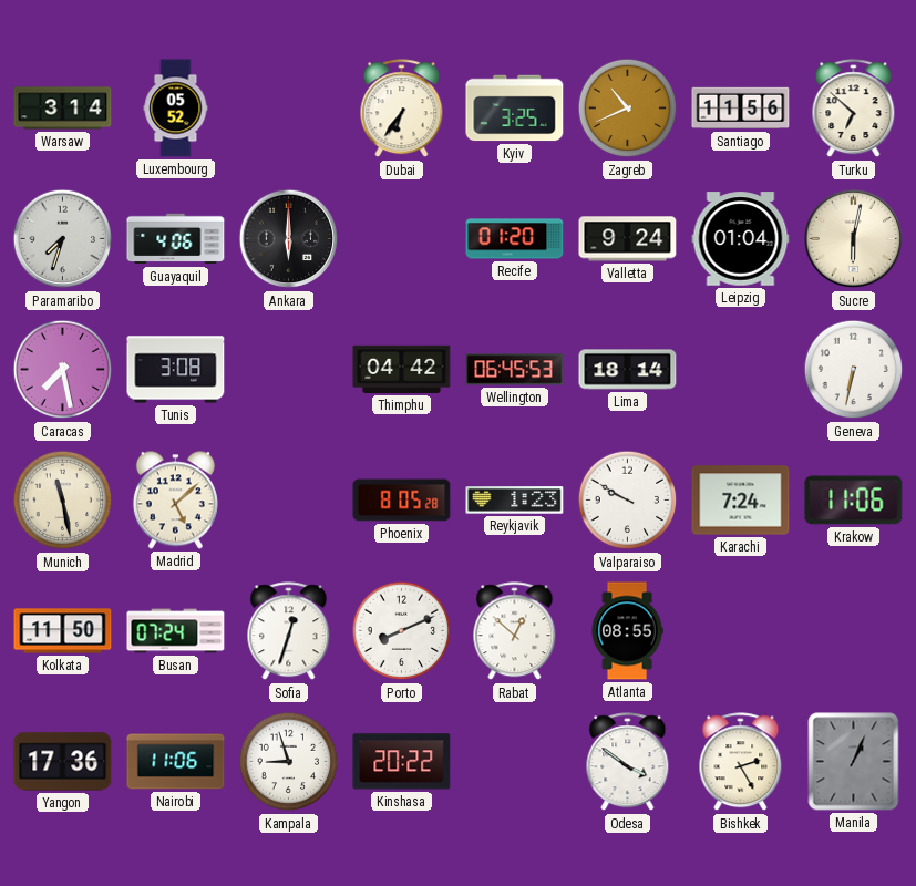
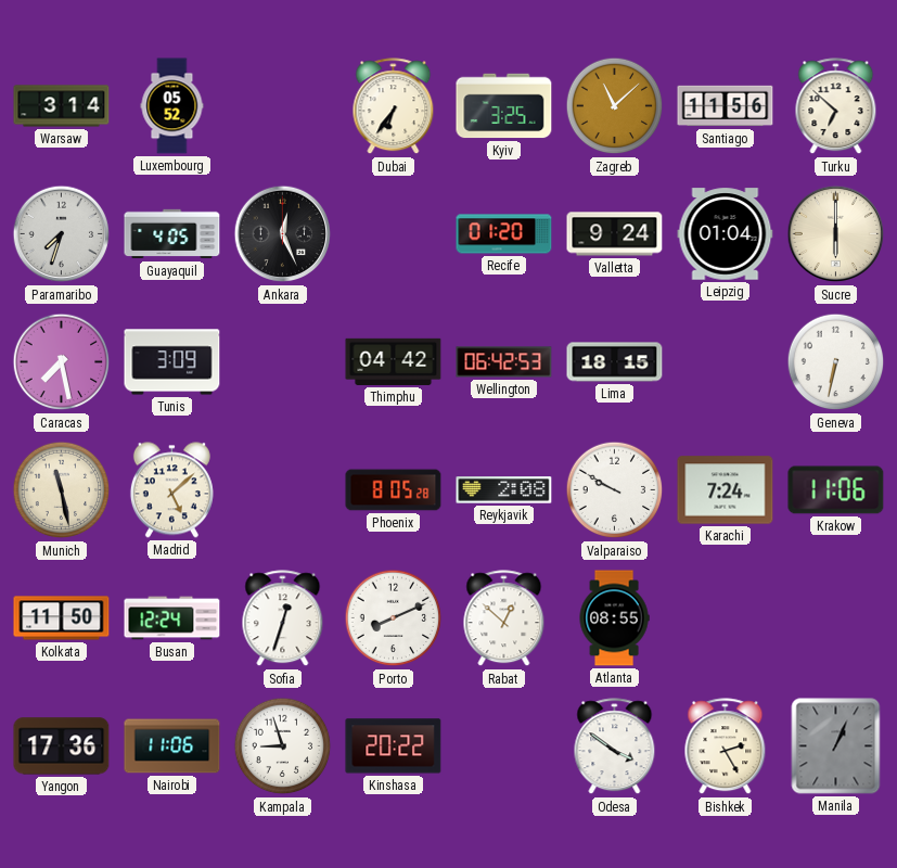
Zagreb: 10:41 -> 11:08 (615, 106)
Guayaquil: 4:06 -> 4:05 (172, 234)
Ankara: 6:00 -> 12:26 (283, 234)
Sucre: 6:02 -> 6:00 (836, 234)
Tunis: 3:08 -> 3:09 (172, 362)
Wellington: 06:45 -> 06:42 (504, 362)
Lima: 18:14 -> 18:15 (615, 362)
Reykjavik: 1:23 -> 2:08 (504, 490)
Busan: 07:24 -> 12:24 (172, 618)
